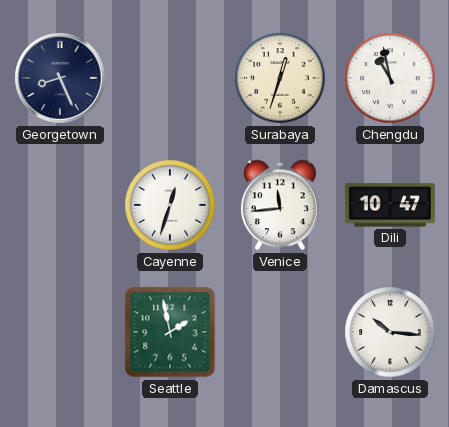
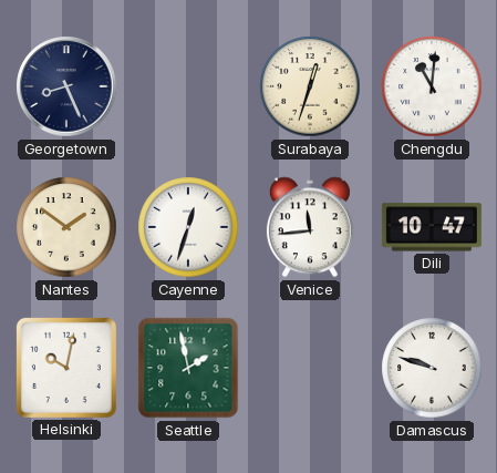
Chengdu: 10:58 -> 11:01 (432, 86)
Nantes: none -> 1:51 (66, 227)
Helsinki: none -> 10:02 (66, 368)
Damascus: 10:16 -> 9:48 (432, 368)
